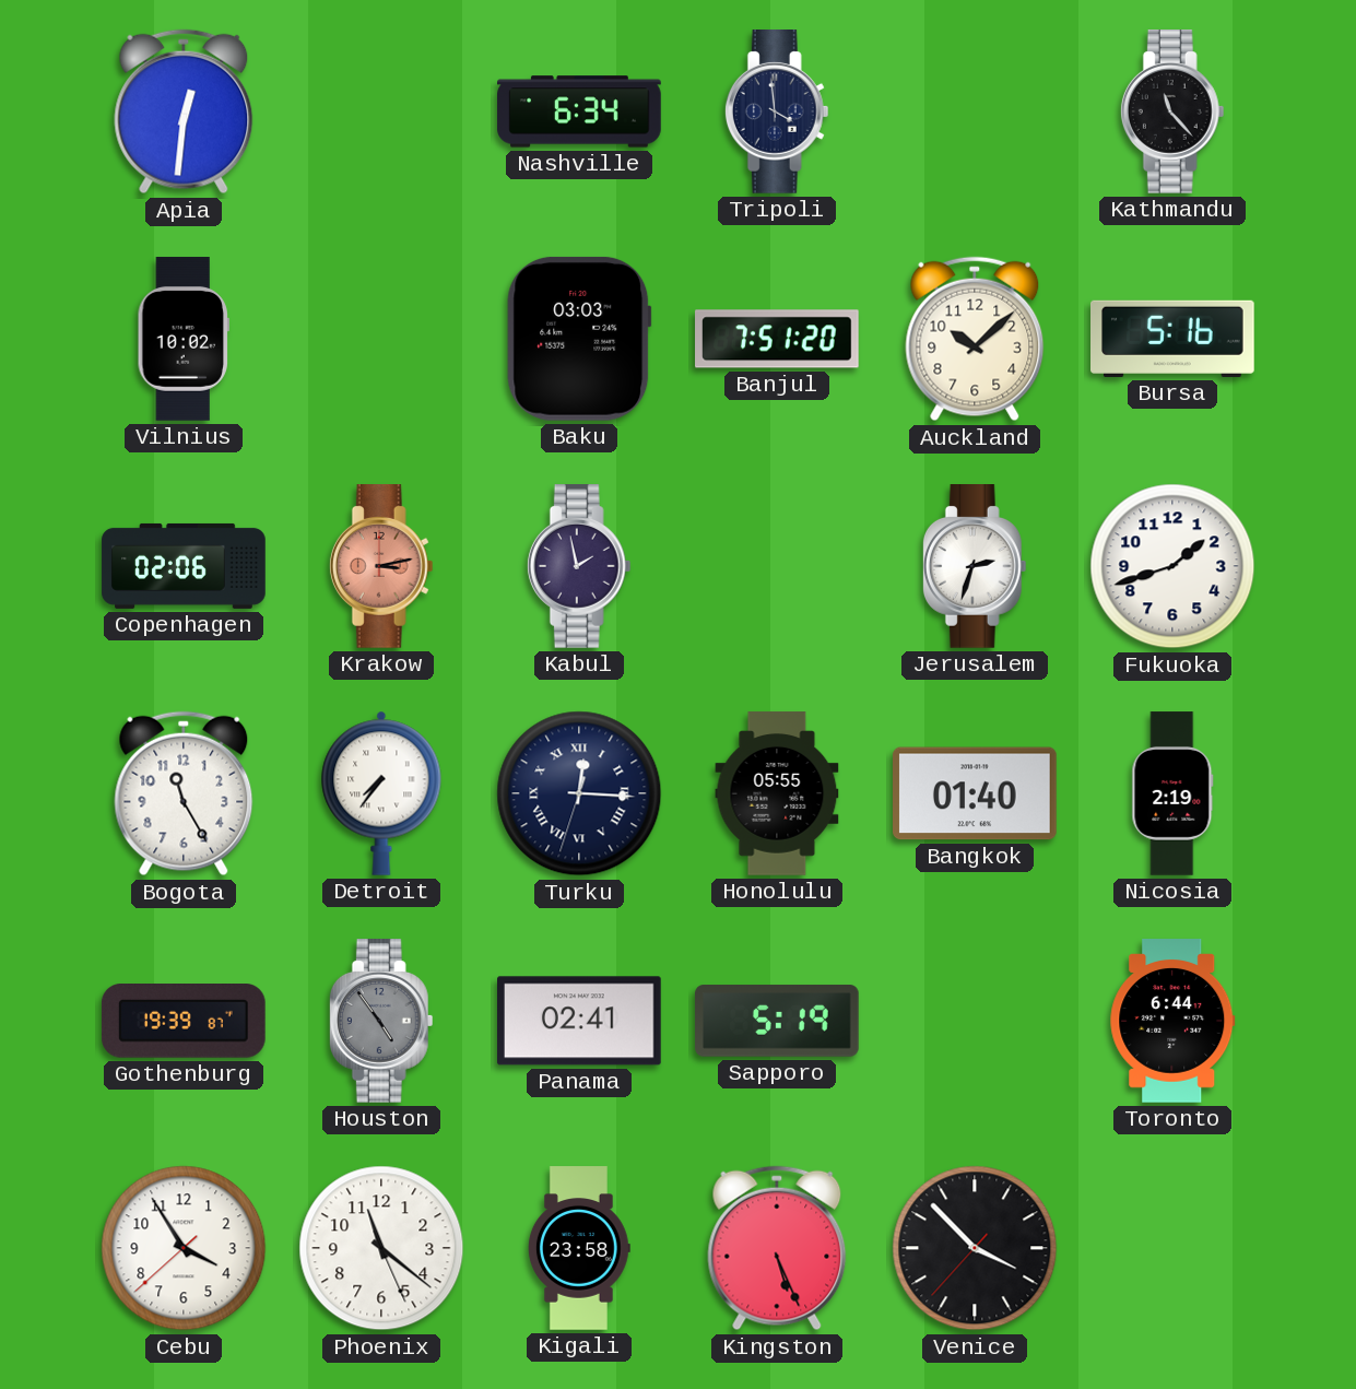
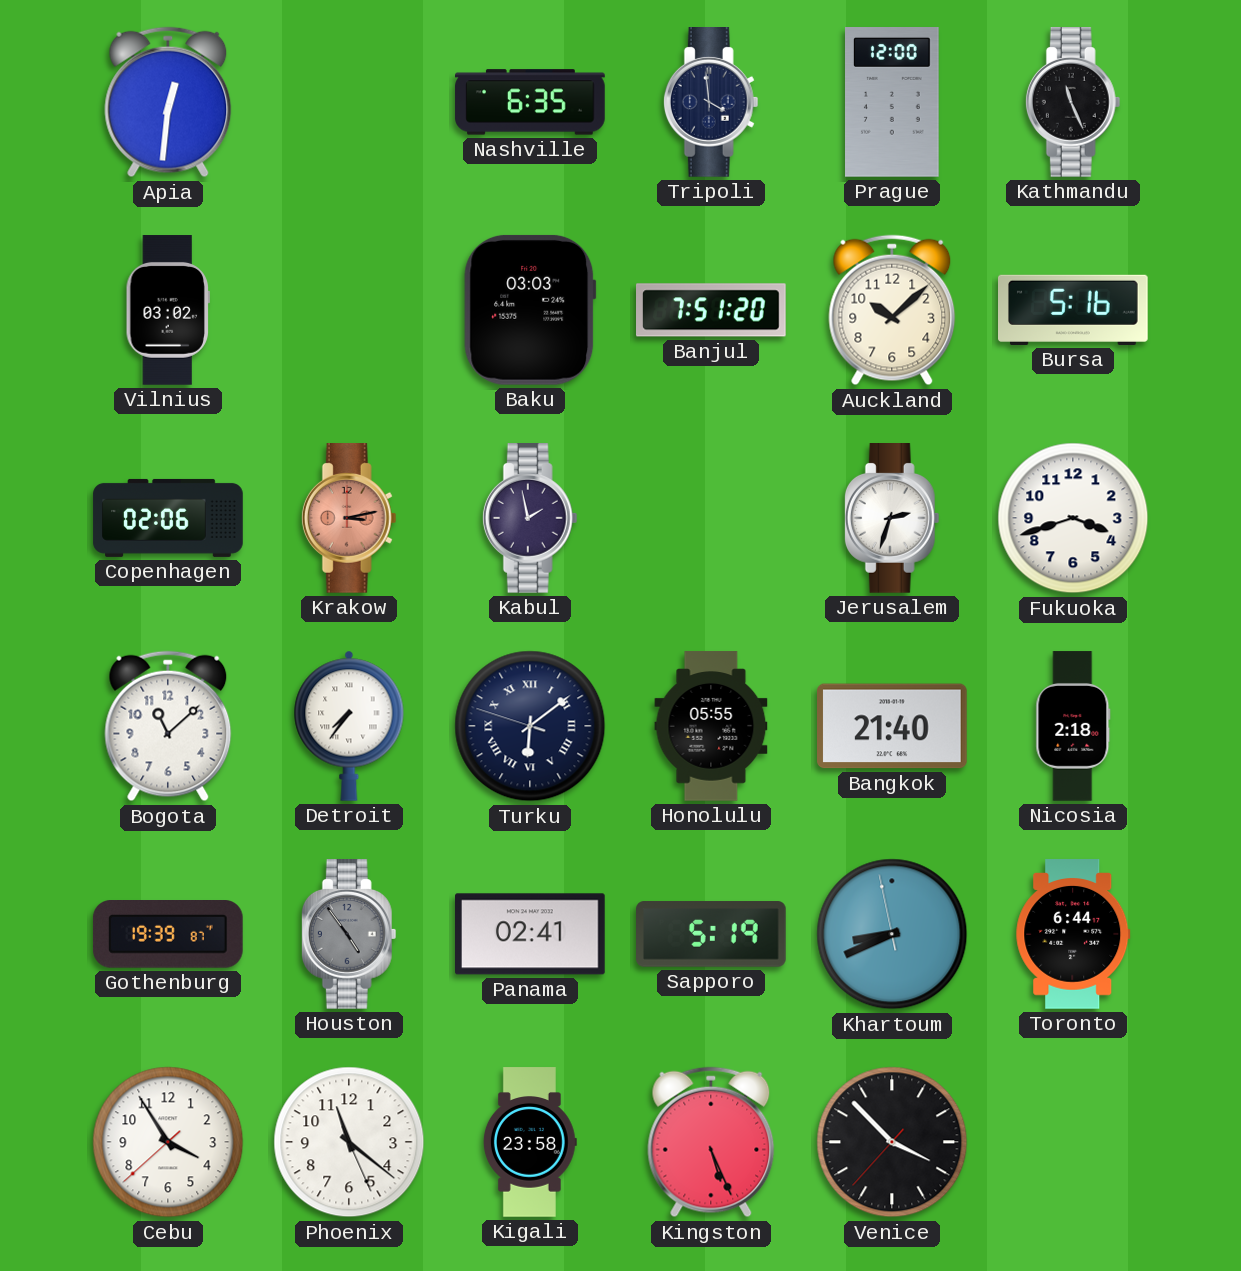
Nashville: 6:34 -> 6:35 (530, 102)
Prague: none -> 12:00 (893, 103)
Kathmandu: 11:23 -> 11:26 (1073, 103)
Vilnius: 10:02 -> 03:02 (168, 310)
Fukuoka: 1:42 -> 3:42 (1073, 518)
Bogota: 11:25 -> 11:08 (168, 726)
Turku: 12:15 -> 6:08 (530, 726)
Bangkok: 01:40 -> 21:40 (893, 726)
Nicosia: 2:19 -> 2:18 (1073, 726)
Khartoum: none -> 8:40 (892, 934)
